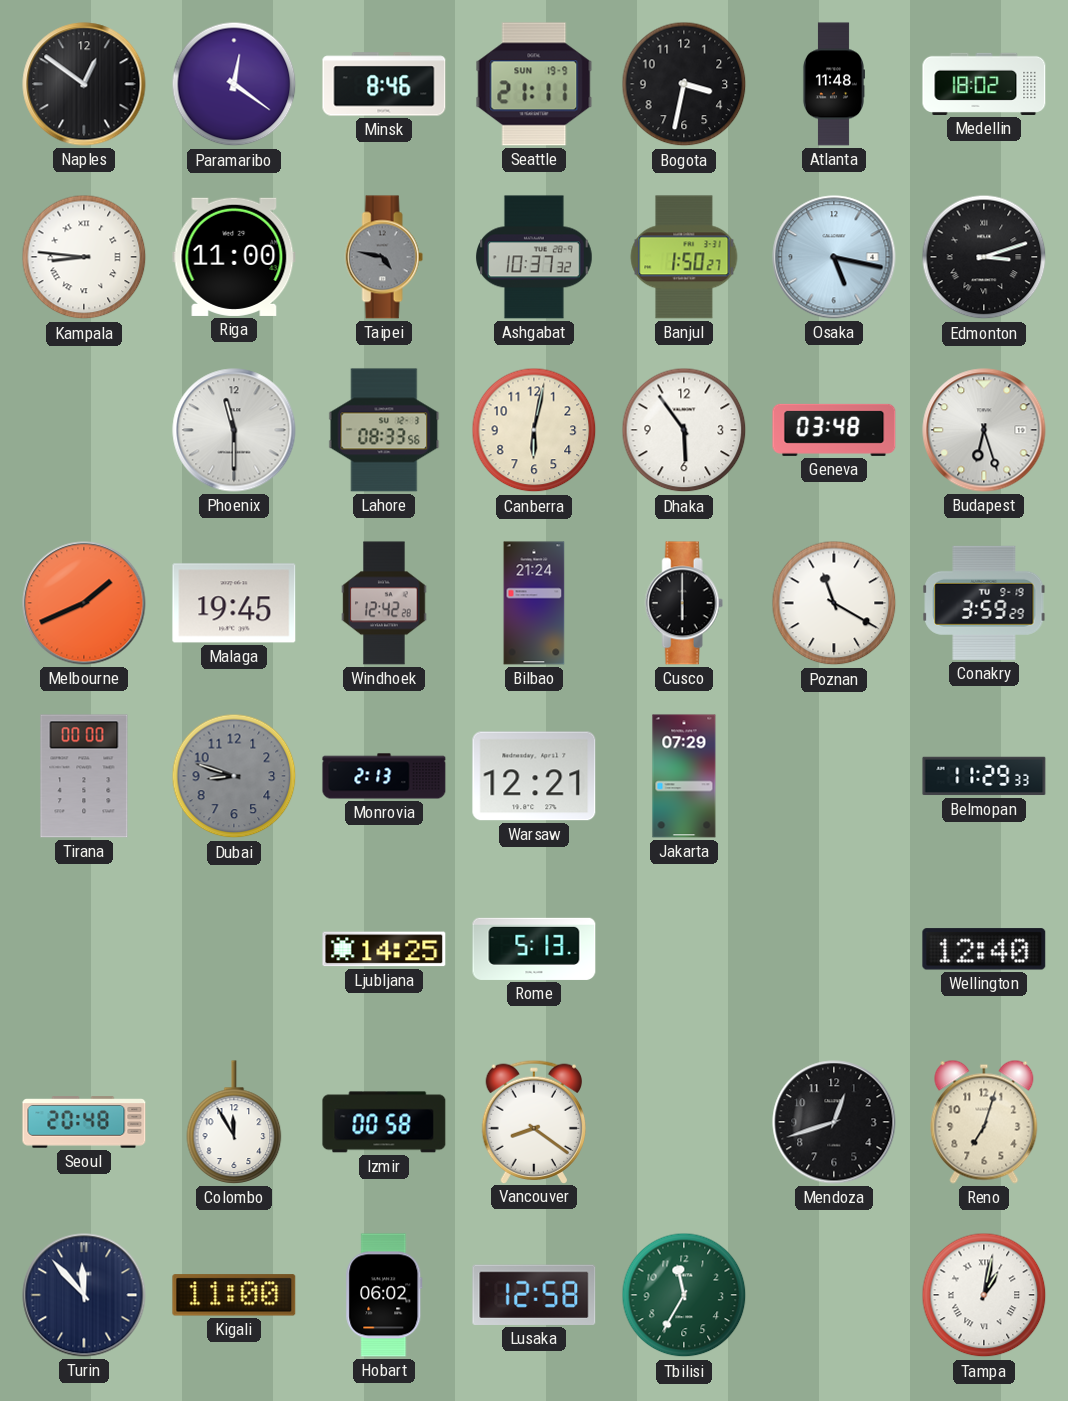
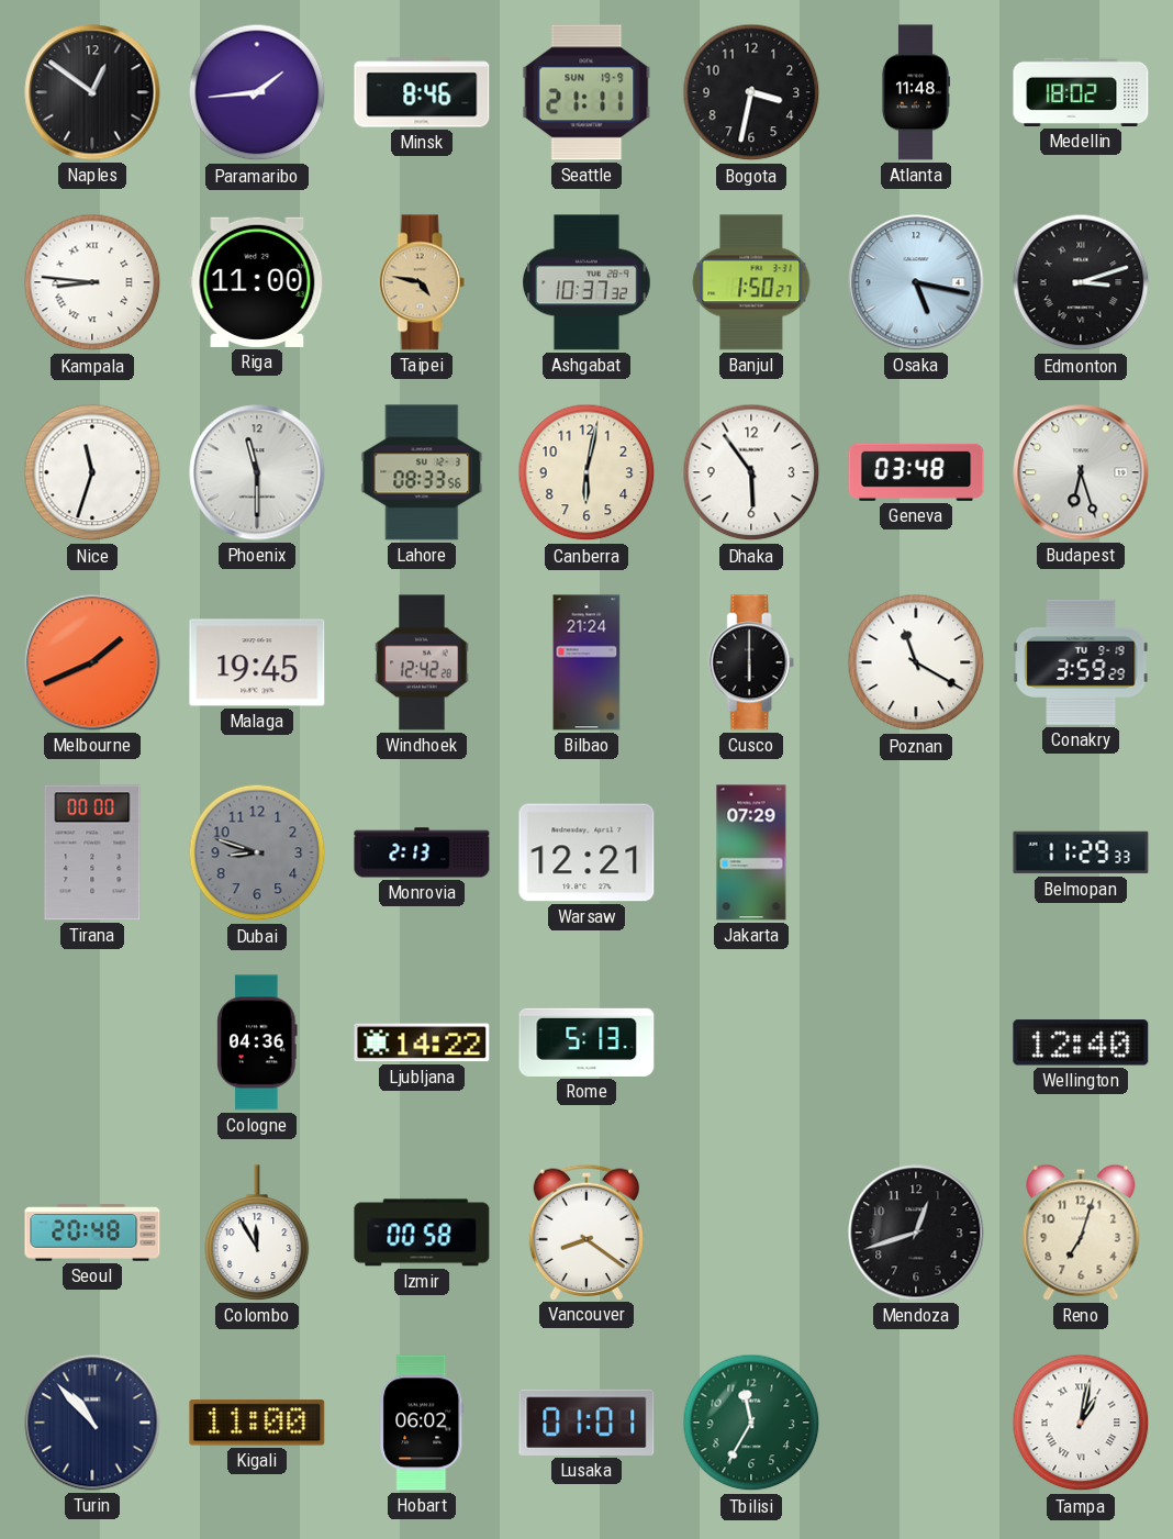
Paramaribo: 12:21 -> 1:44 (257, 92)
Taipei dial: grey -> champagne (422, 282)
Nice: none -> 11:33 (92, 472)
Cologne: none -> 04:36 (257, 1042)
Ljubljana: 14:25 -> 14:22 (422, 1042)
Turin: 11:53 -> 10:53 (92, 1423)
Lusaka: 12:58 -> 01:01 (586, 1423)
